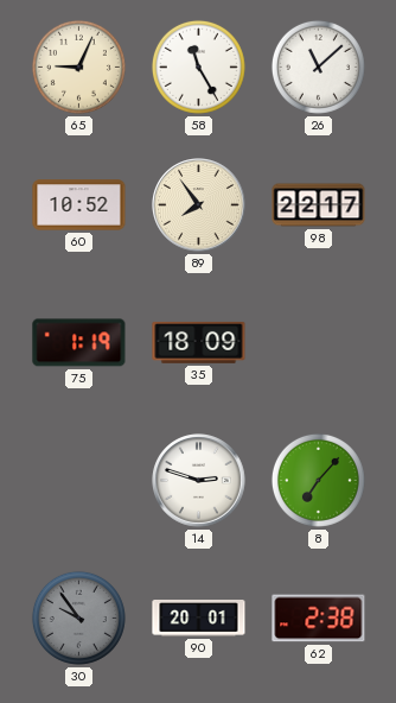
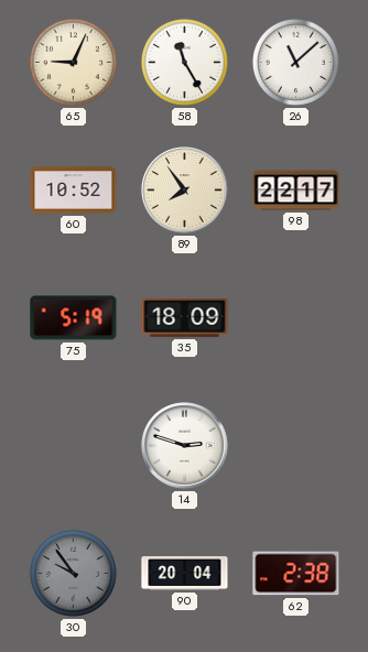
75: 1:19 -> 5:19 (74, 318)
8: 7:07 -> none (318, 480)
90: 20:01 -> 20:04 (185, 574)
